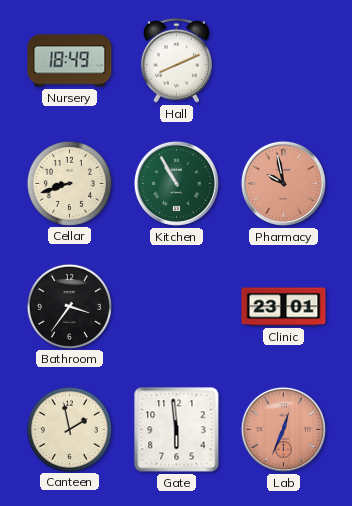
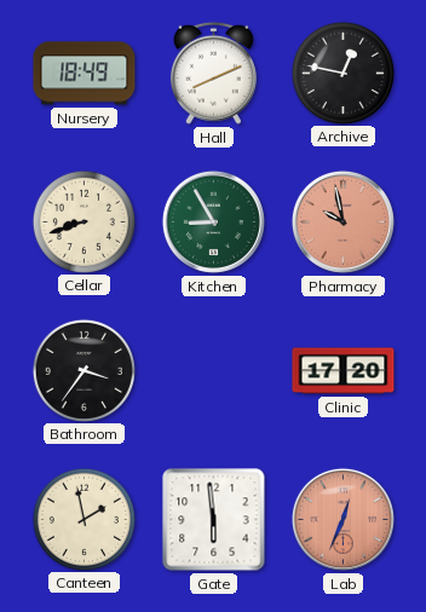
Archive: none -> 12:47 (342, 73)
Kitchen: 10:55 -> 8:55 (213, 221)
Clinic: 23:01 -> 17:20 (344, 371)
